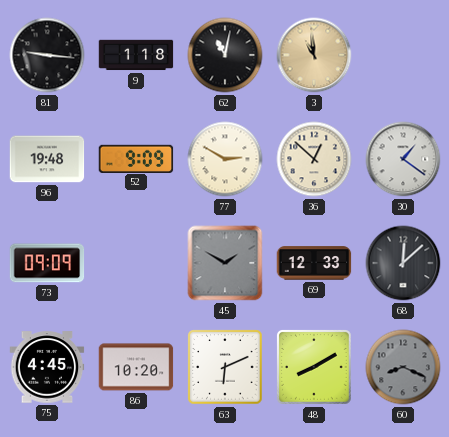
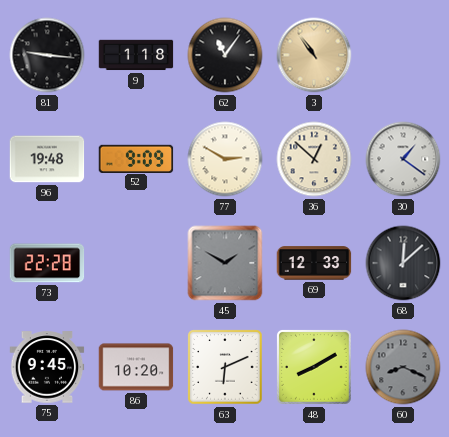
62: 11:02 -> 11:06 (225, 55)
3: 10:59 -> 10:54 (314, 55)
73: 09:09 -> 22:28 (47, 263)
75: 4:45 -> 9:45 (47, 367)
